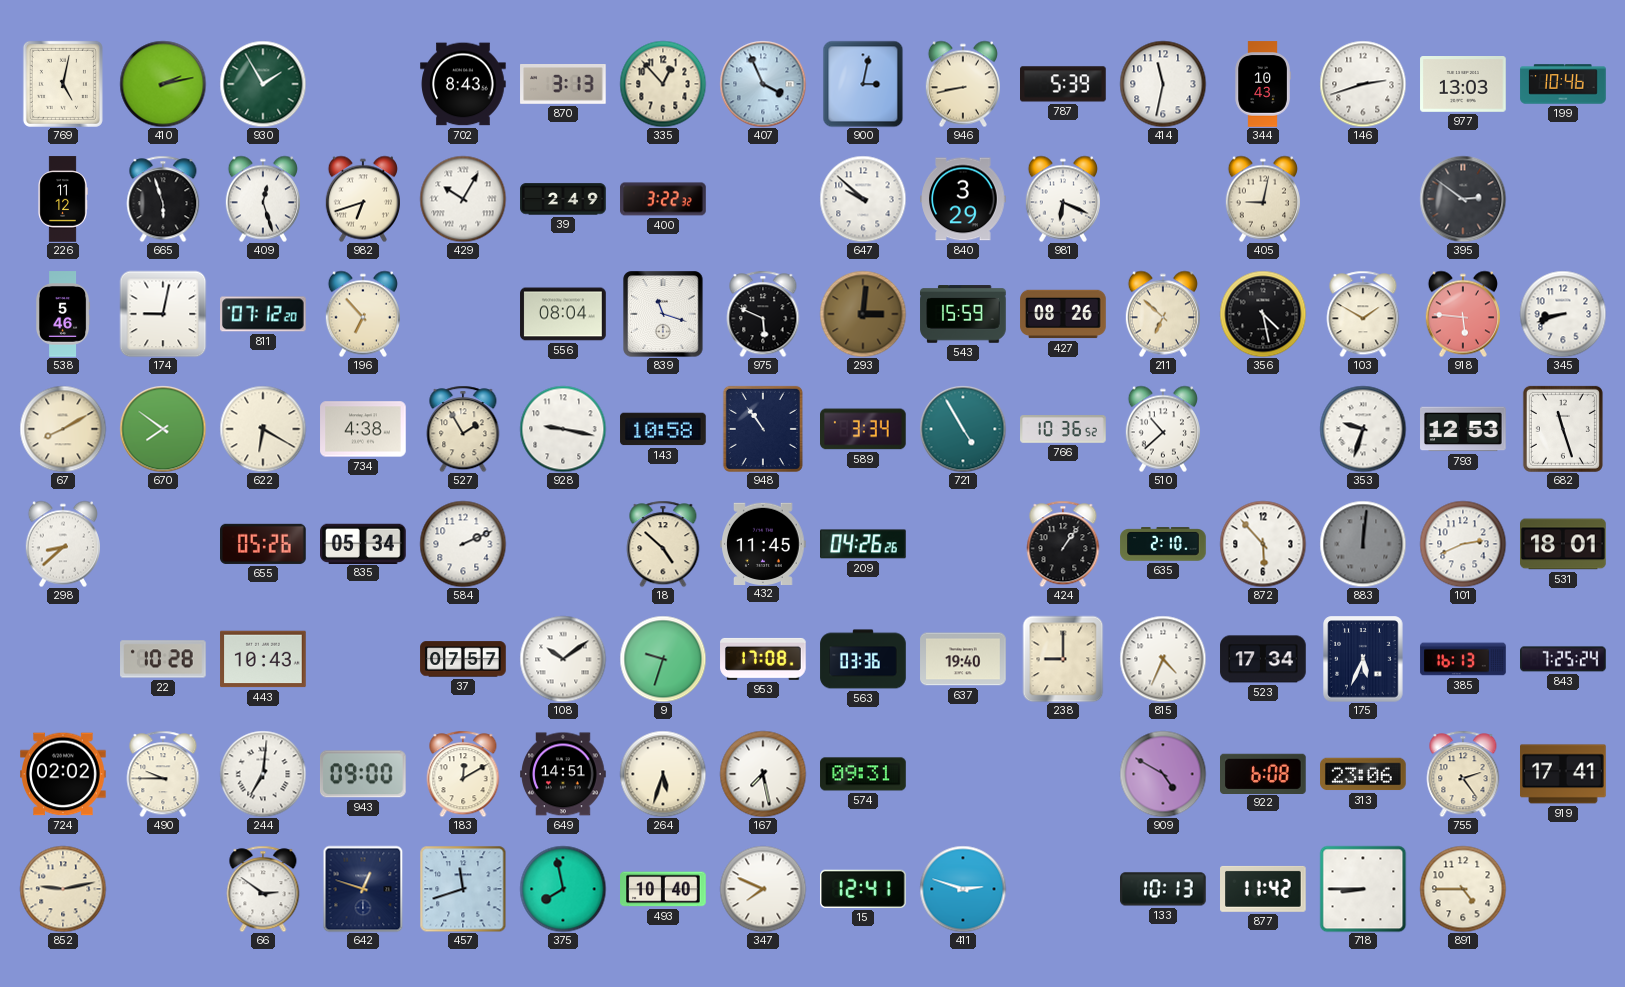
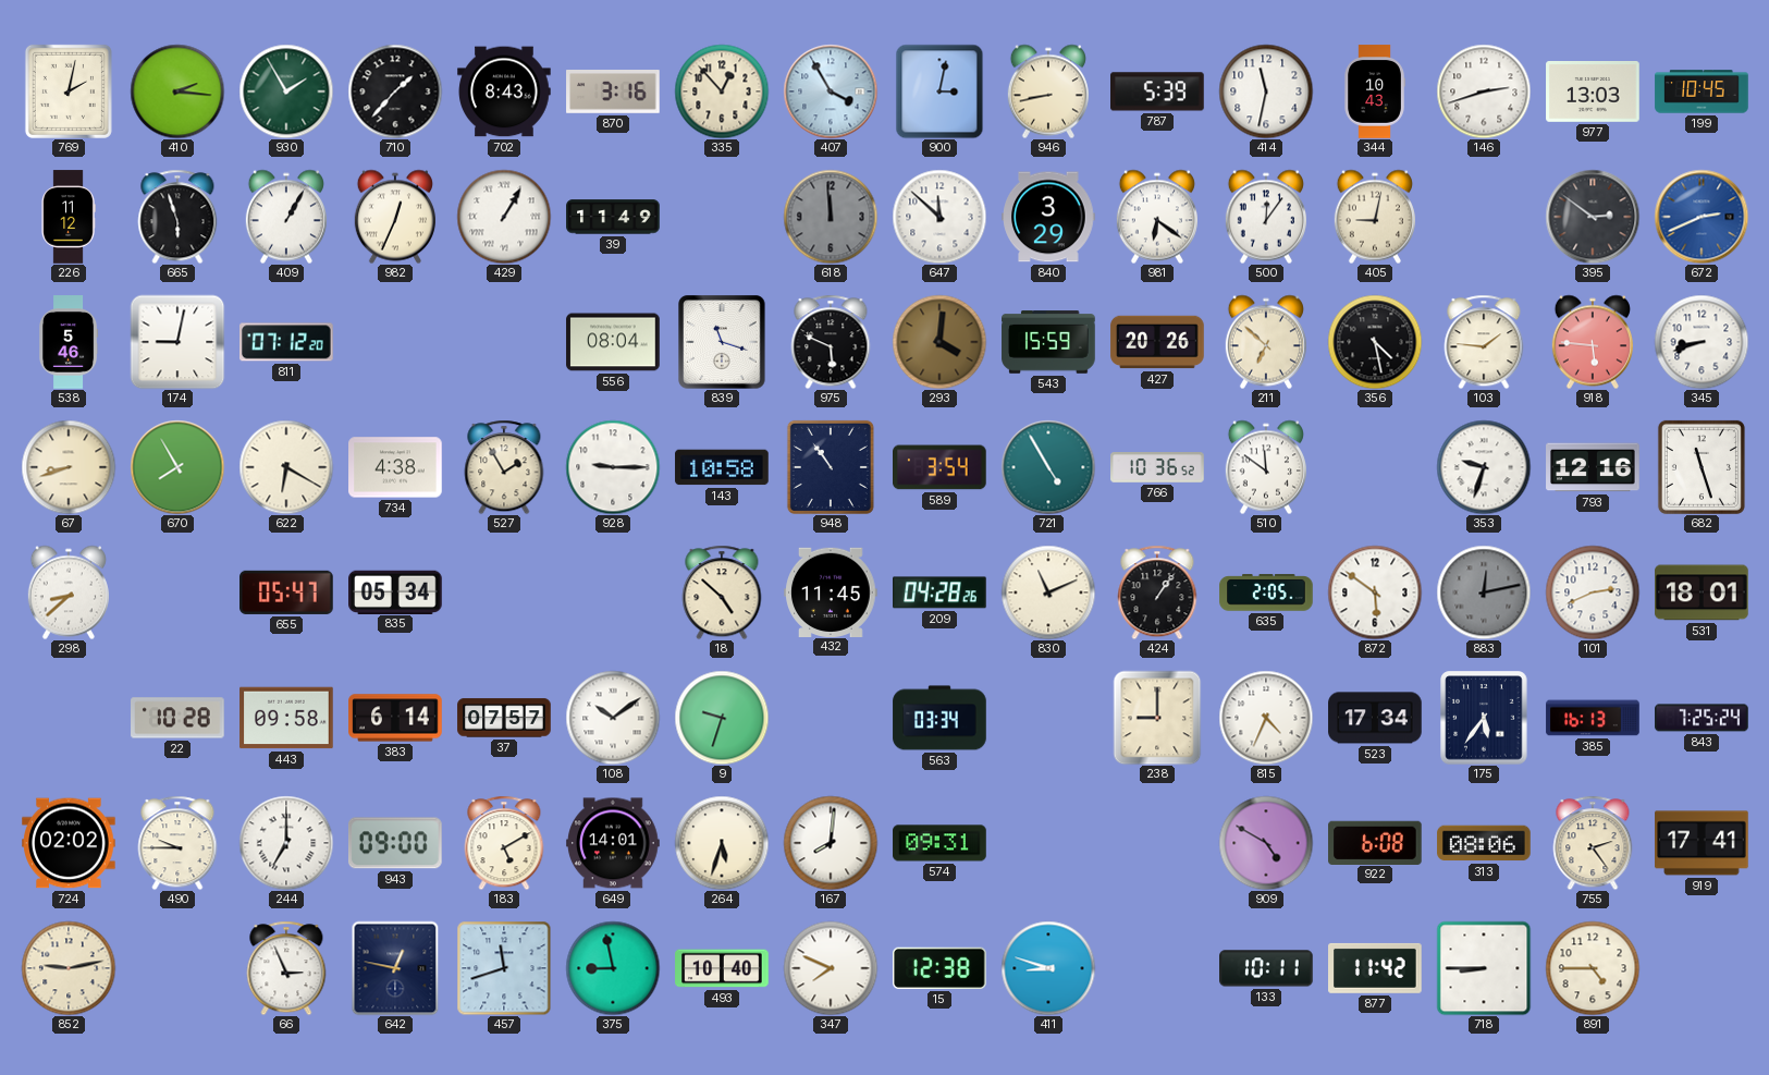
769: 5:02 -> 2:02 (69, 91)
410: 2:13 -> 2:16 (177, 91)
710: none -> 1:37 (395, 91)
870: 3:13 -> 3:16 (613, 93)
407: 3:56 -> 3:55 (831, 91)
199: 10:46 -> 10:45 (1702, 91)
409: 12:27 -> 1:05 (286, 217)
982: 6:42 -> 12:34 (395, 217)
429: 10:05 -> 1:05 (504, 217)
39: 2:49 -> 11:49 (613, 217)
400: 3:22 -> none (663, 199)
618: none -> 11:59 (831, 217)
647: 9:52 -> 11:52 (939, 217)
981: 6:19 -> 6:21 (1157, 217)
500: none -> 12:06 (1266, 217)
672: none -> 2:41 (1702, 217)
196: 6:53 -> none (363, 314)
293: 3:01 -> 4:01 (939, 342)
427: 08:26 -> 20:26 (1157, 342)
103: 1:50 -> 1:46 (1484, 342)
67: 8:10 -> 8:42 (69, 467)
670: 7:51 -> 7:55 (177, 467)
928: 9:17 -> 9:15 (613, 467)
589: 3:34 -> 3:54 (941, 467)
510: 10:38 -> 11:51 (1266, 467)
793: 12:53 -> 12:16 (1593, 467)
655: 05:26 -> 05:47 (287, 593)
584: 2:11 -> none (463, 544)
209: 04:26 -> 04:28 (939, 593)
830: none -> 11:11 (1048, 593)
635: 2:10 -> 2:05 (1266, 593)
872: 5:53 -> 5:51 (1375, 593)
883: 12:01 -> 12:13 (1484, 593)
443: 10:43 -> 09:58 (286, 718)
383: none -> 6:14 (395, 718)
953: 17:08 -> none (763, 659)
563: 03:36 -> 03:34 (939, 718)
637: 19:40 -> none (963, 659)
175: 5:34 -> 5:36 (1484, 718)
244: 7:01 -> 7:00 (286, 843)
183: 12:10 -> 5:10 (504, 843)
649: 14:51 -> 14:01 (613, 843)
167: 7:28 -> 8:01 (831, 843)
313: 23:06 -> 08:06 (1484, 843)
66: 2:51 -> 2:56 (286, 968)
642: 12:48 -> 12:47 (395, 968)
375: 7:58 -> 8:58 (613, 968)
15: 12:41 -> 12:38 (941, 968)
411: 2:48 -> 8:48 (1048, 968)
133: 10:13 -> 10:11 (1266, 968)
